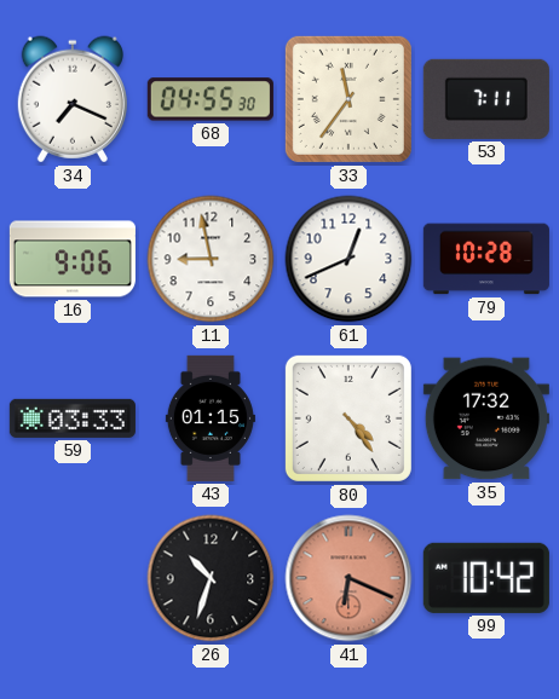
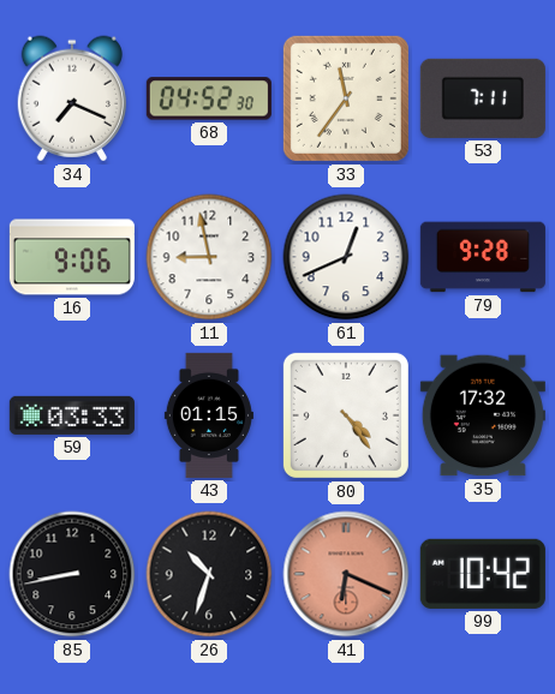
68: 04:55 -> 04:52 (209, 98)
79: 10:28 -> 9:28 (483, 257)
85: none -> 8:43 (72, 574)
